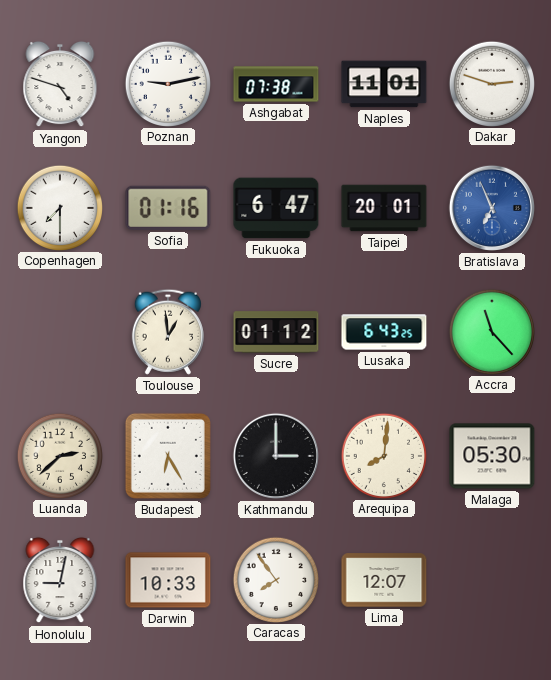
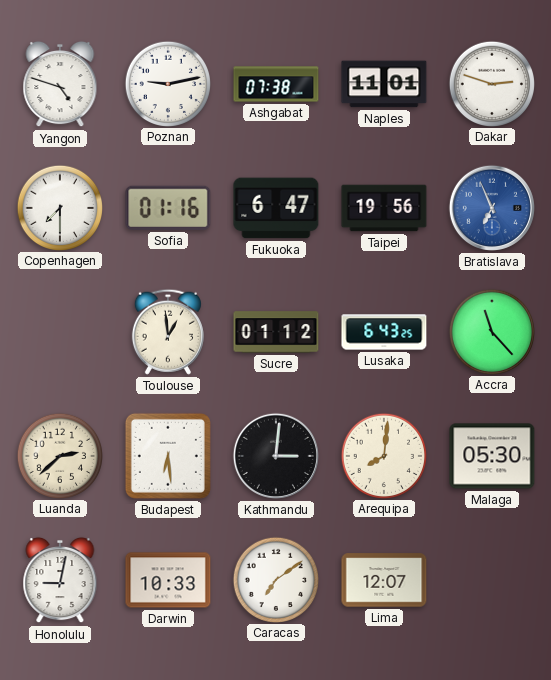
Taipei: 20:01 -> 19:56 (384, 208)
Budapest: 6:25 -> 6:29 (168, 456)
Kathmandu: 3:00 -> 3:01 (276, 456)
Caracas: 7:54 -> 7:09 (275, 579)
